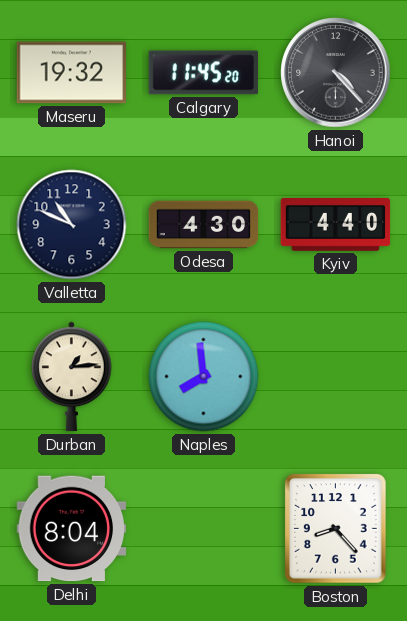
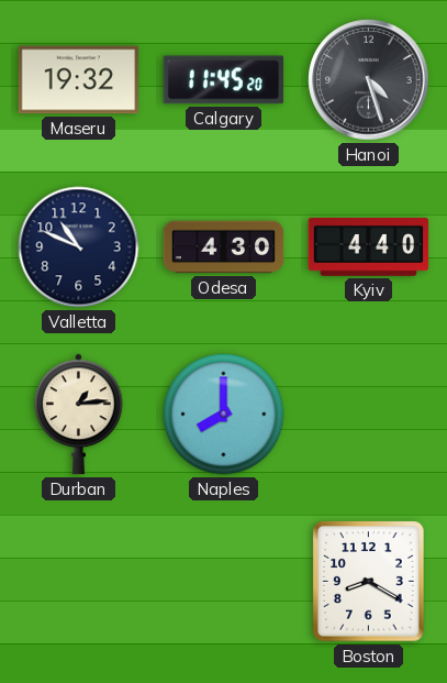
Hanoi: 4:23 -> 4:27 (369, 80)
Naples: 7:59 -> 8:00 (224, 415)
Delhi: 8:04 -> none (72, 529)
Boston: 8:23 -> 8:20 (369, 582)
